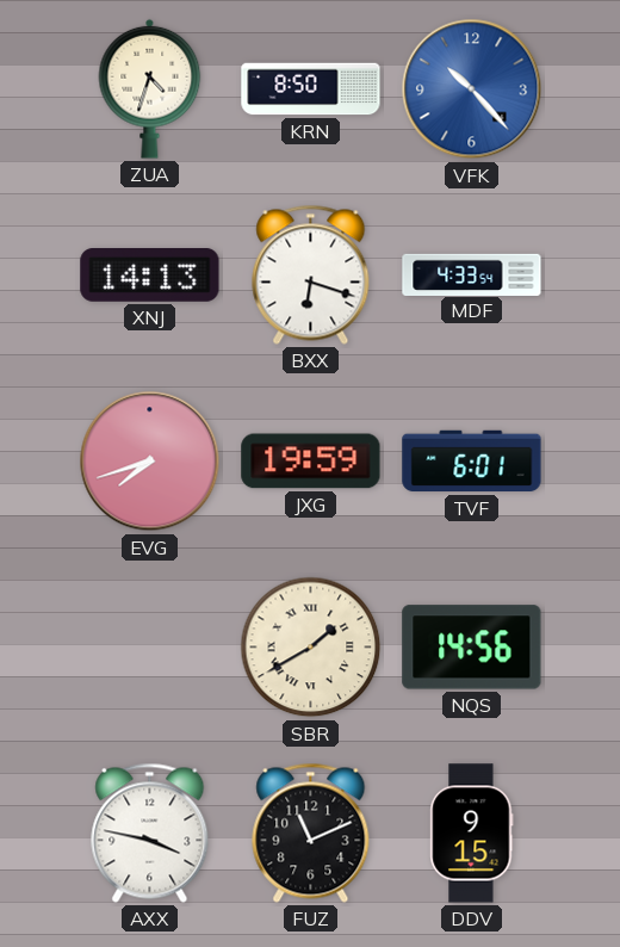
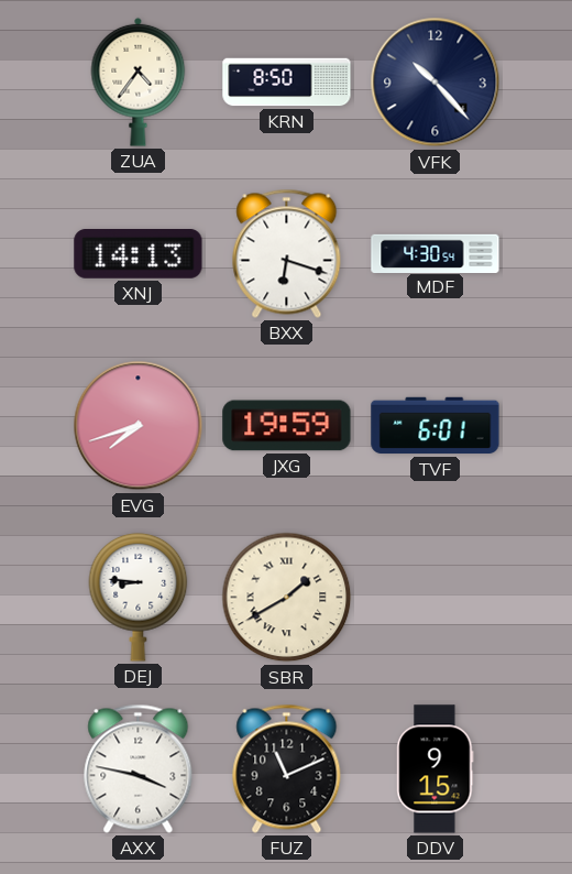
ZUA: 4:33 -> 4:36 (139, 81)
VFK dial: blue -> navy (436, 83)
MDF: 4:33 -> 4:30 (436, 253)
DEJ: none -> 8:46 (139, 597)
NQS: 14:56 -> none (472, 648)
